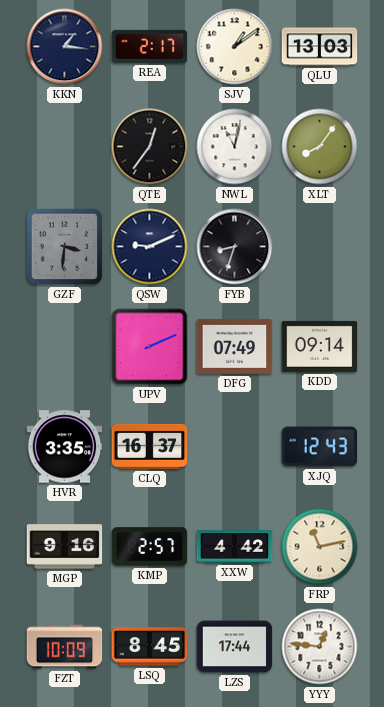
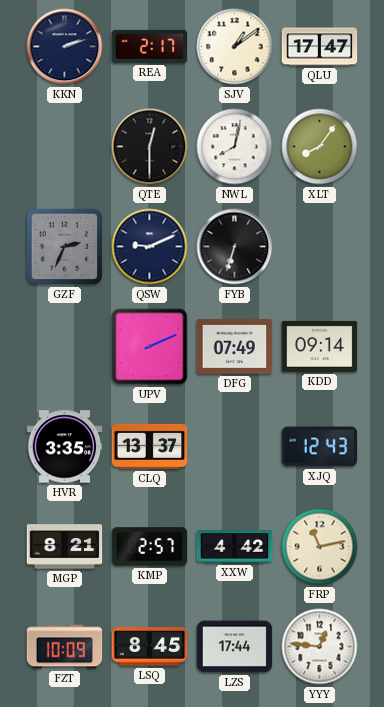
KKN: 1:16 -> 2:12 (65, 47)
QLU: 13:03 -> 17:47 (320, 47)
QTE: 12:36 -> 12:30 (150, 147)
NWL: 11:02 -> 8:02 (235, 147)
GZF: 3:31 -> 2:34 (65, 247)
FYB: 8:33 -> 6:33 (235, 247)
CLQ: 16:37 -> 13:37 (150, 446)
MGP: 9:16 -> 8:21 (65, 547)
